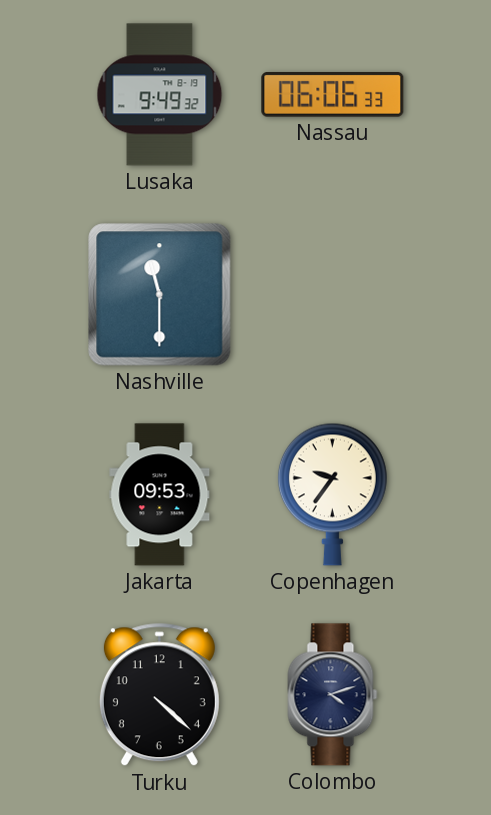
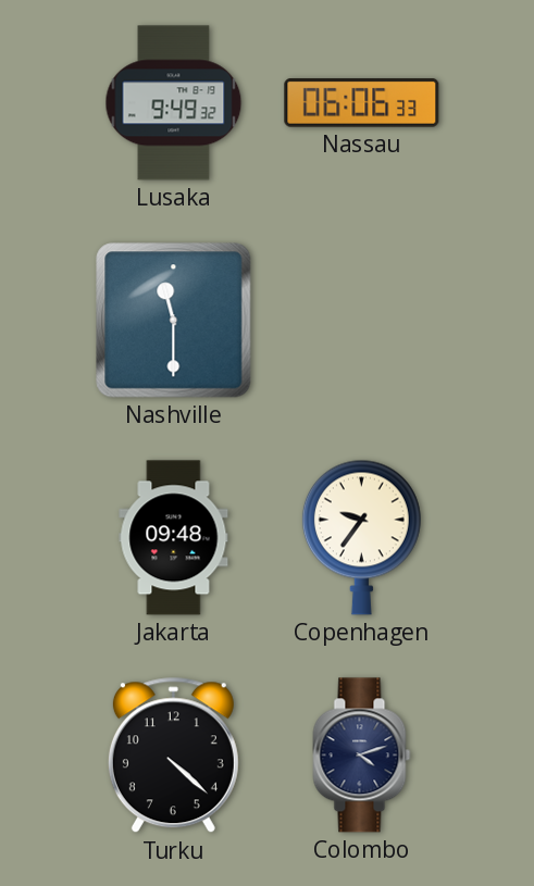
Jakarta: 09:53 -> 09:48 (174, 538)
